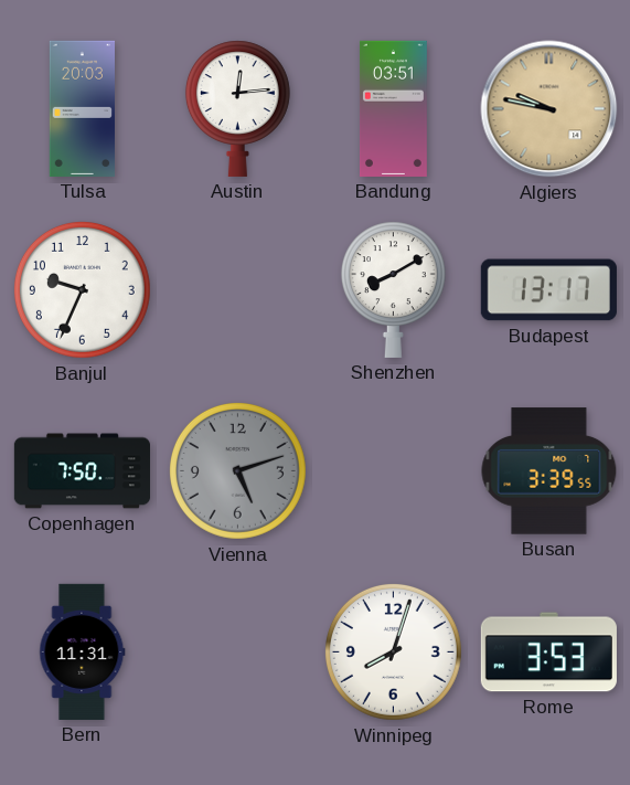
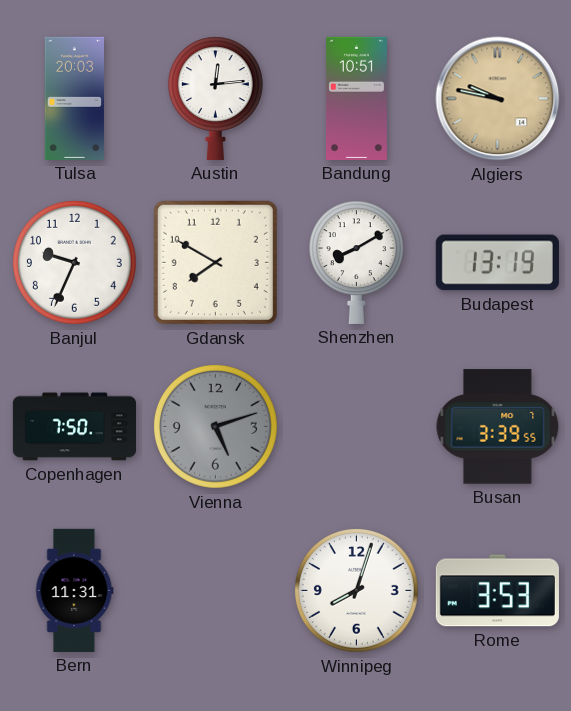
Bandung: 03:51 -> 10:51 (356, 98)
Gdansk: none -> 7:50 (215, 262)
Budapest: 13:17 -> 13:19 (497, 263)
